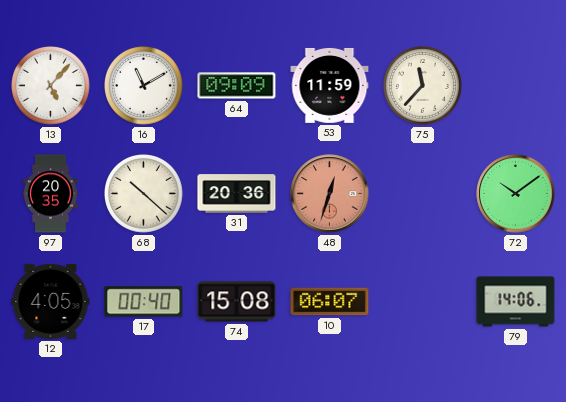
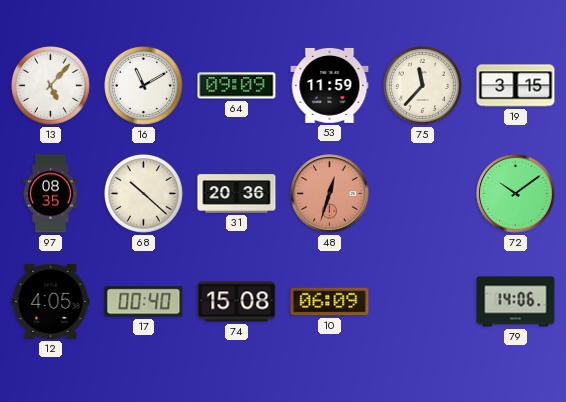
19: none -> 3:15 (516, 86)
97: 20:35 -> 08:35 (50, 194)
10: 06:07 -> 06:09 (330, 302)
